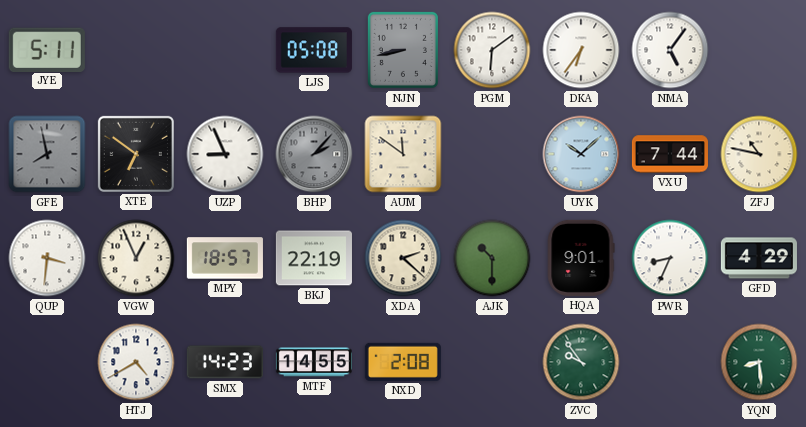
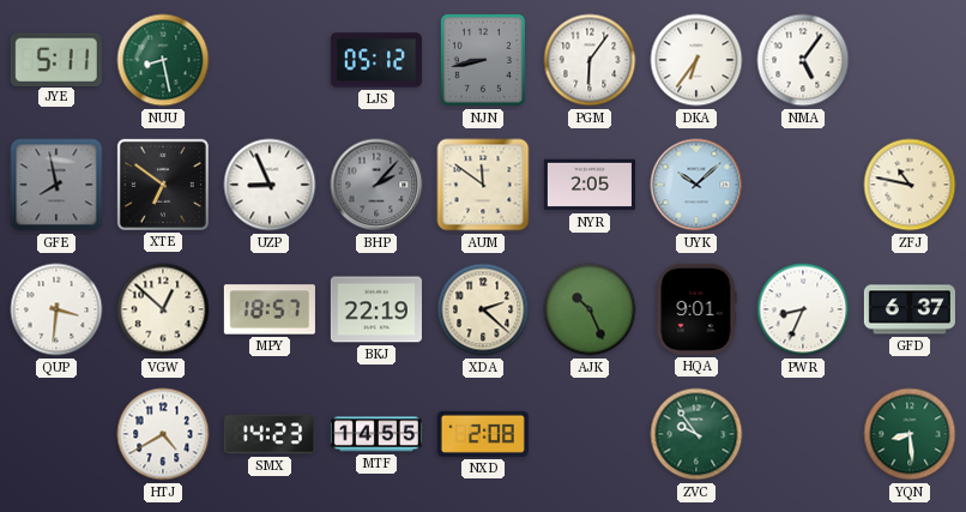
NUU: none -> 8:28 (163, 60)
LJS: 05:08 -> 05:12 (376, 60)
PGM: 6:09 -> 6:06 (590, 60)
NYR: none -> 2:05 (590, 185)
VXU: 7:44 -> none (670, 154)
VGW: 12:56 -> 12:52 (163, 309)
AJK: 10:30 -> 10:26 (590, 309)
GFD: 4:29 -> 6:37 (910, 309)
